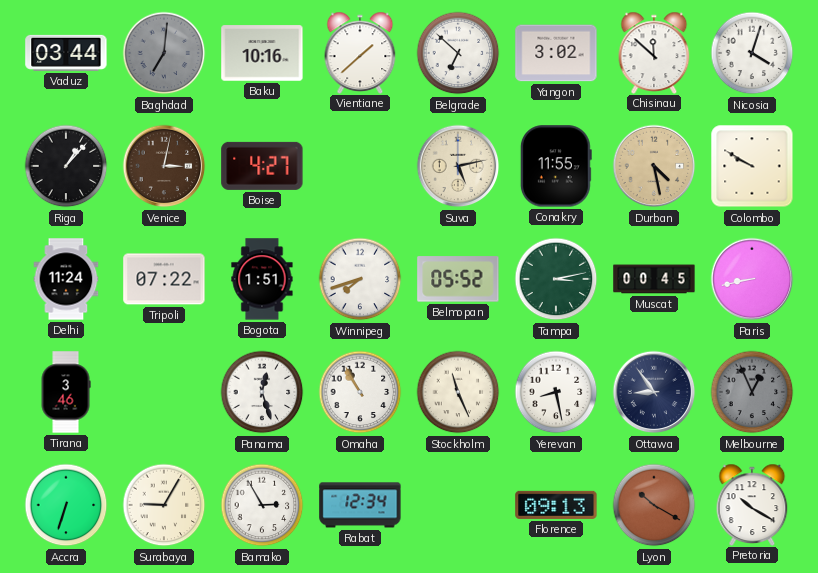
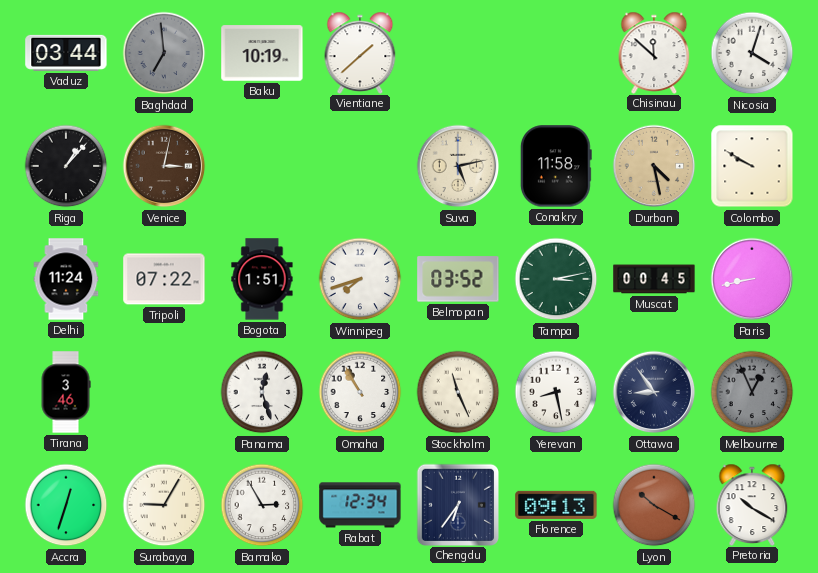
Baghdad: 7:01 -> 6:59 (164, 53)
Baku: 10:16 -> 10:19 (262, 53)
Belgrade: 6:52 -> none (458, 53)
Yangon: 3:02 -> none (556, 53)
Boise: 4:27 -> none (262, 166)
Conakry: 11:55 -> 11:58 (556, 166)
Belmopan: 05:52 -> 03:52 (458, 279)
Accra: 6:33 -> 12:33 (66, 505)
Chengdu: none -> 6:36 (457, 504)
